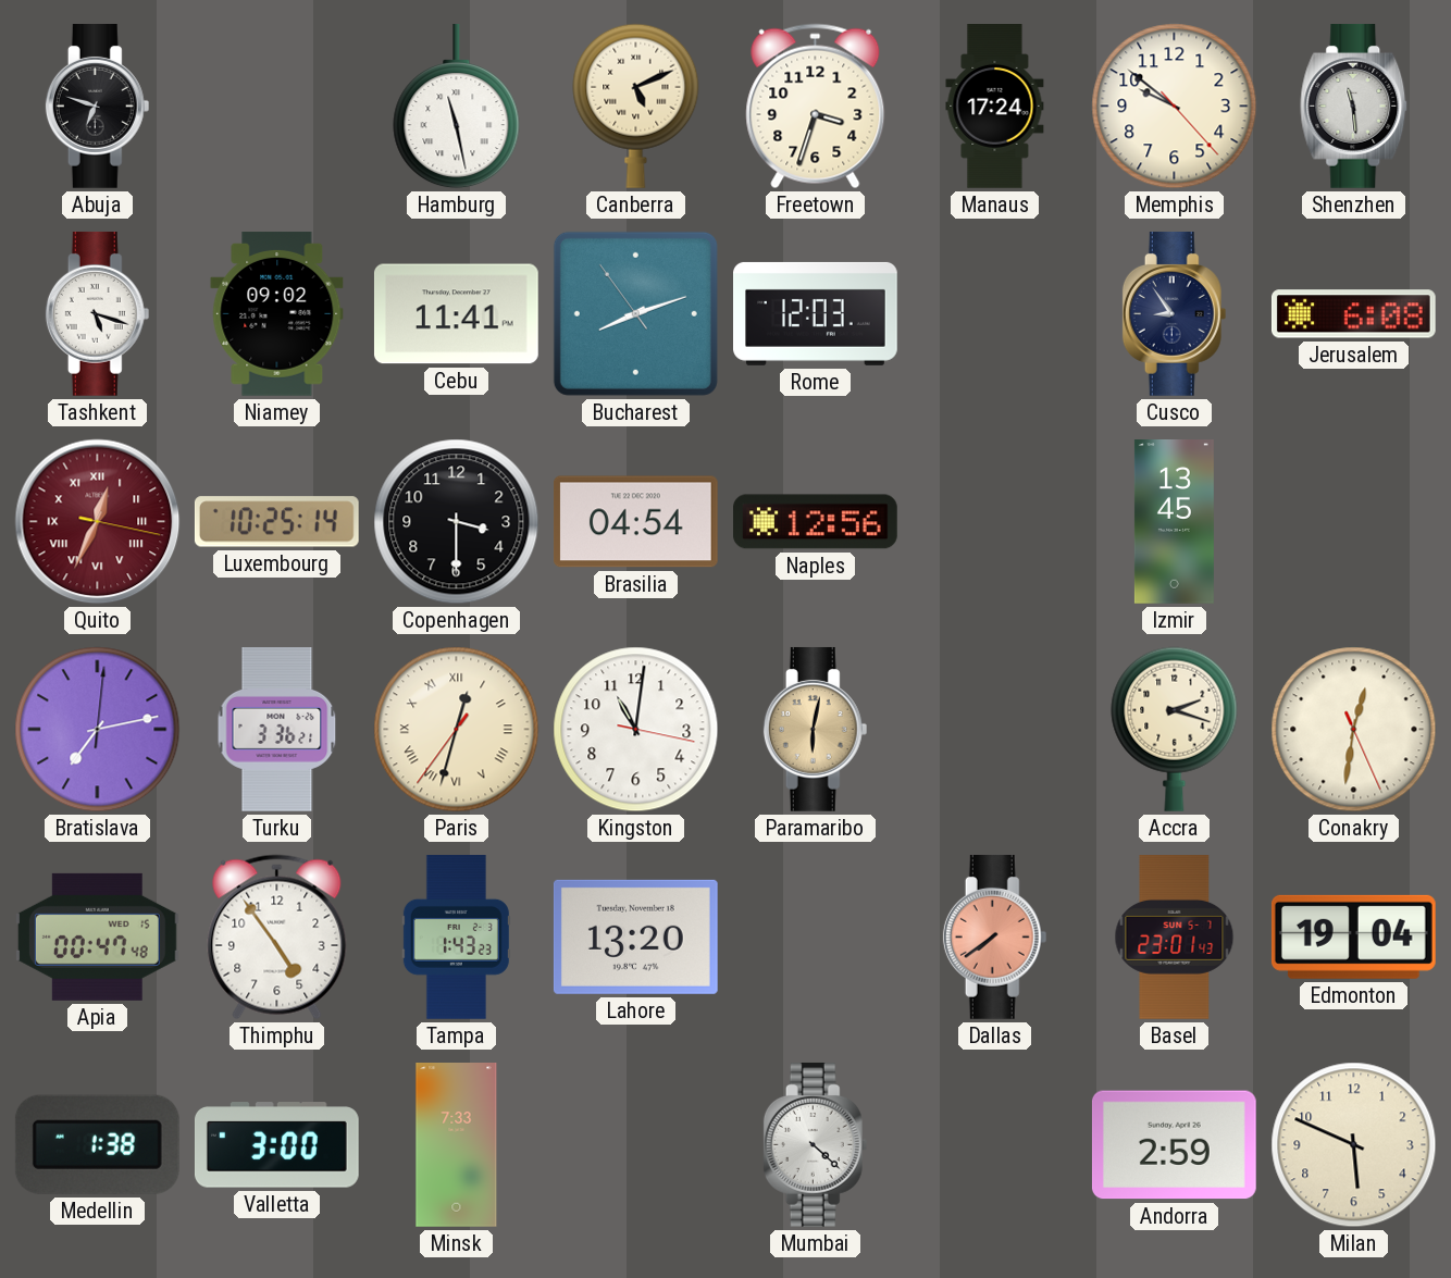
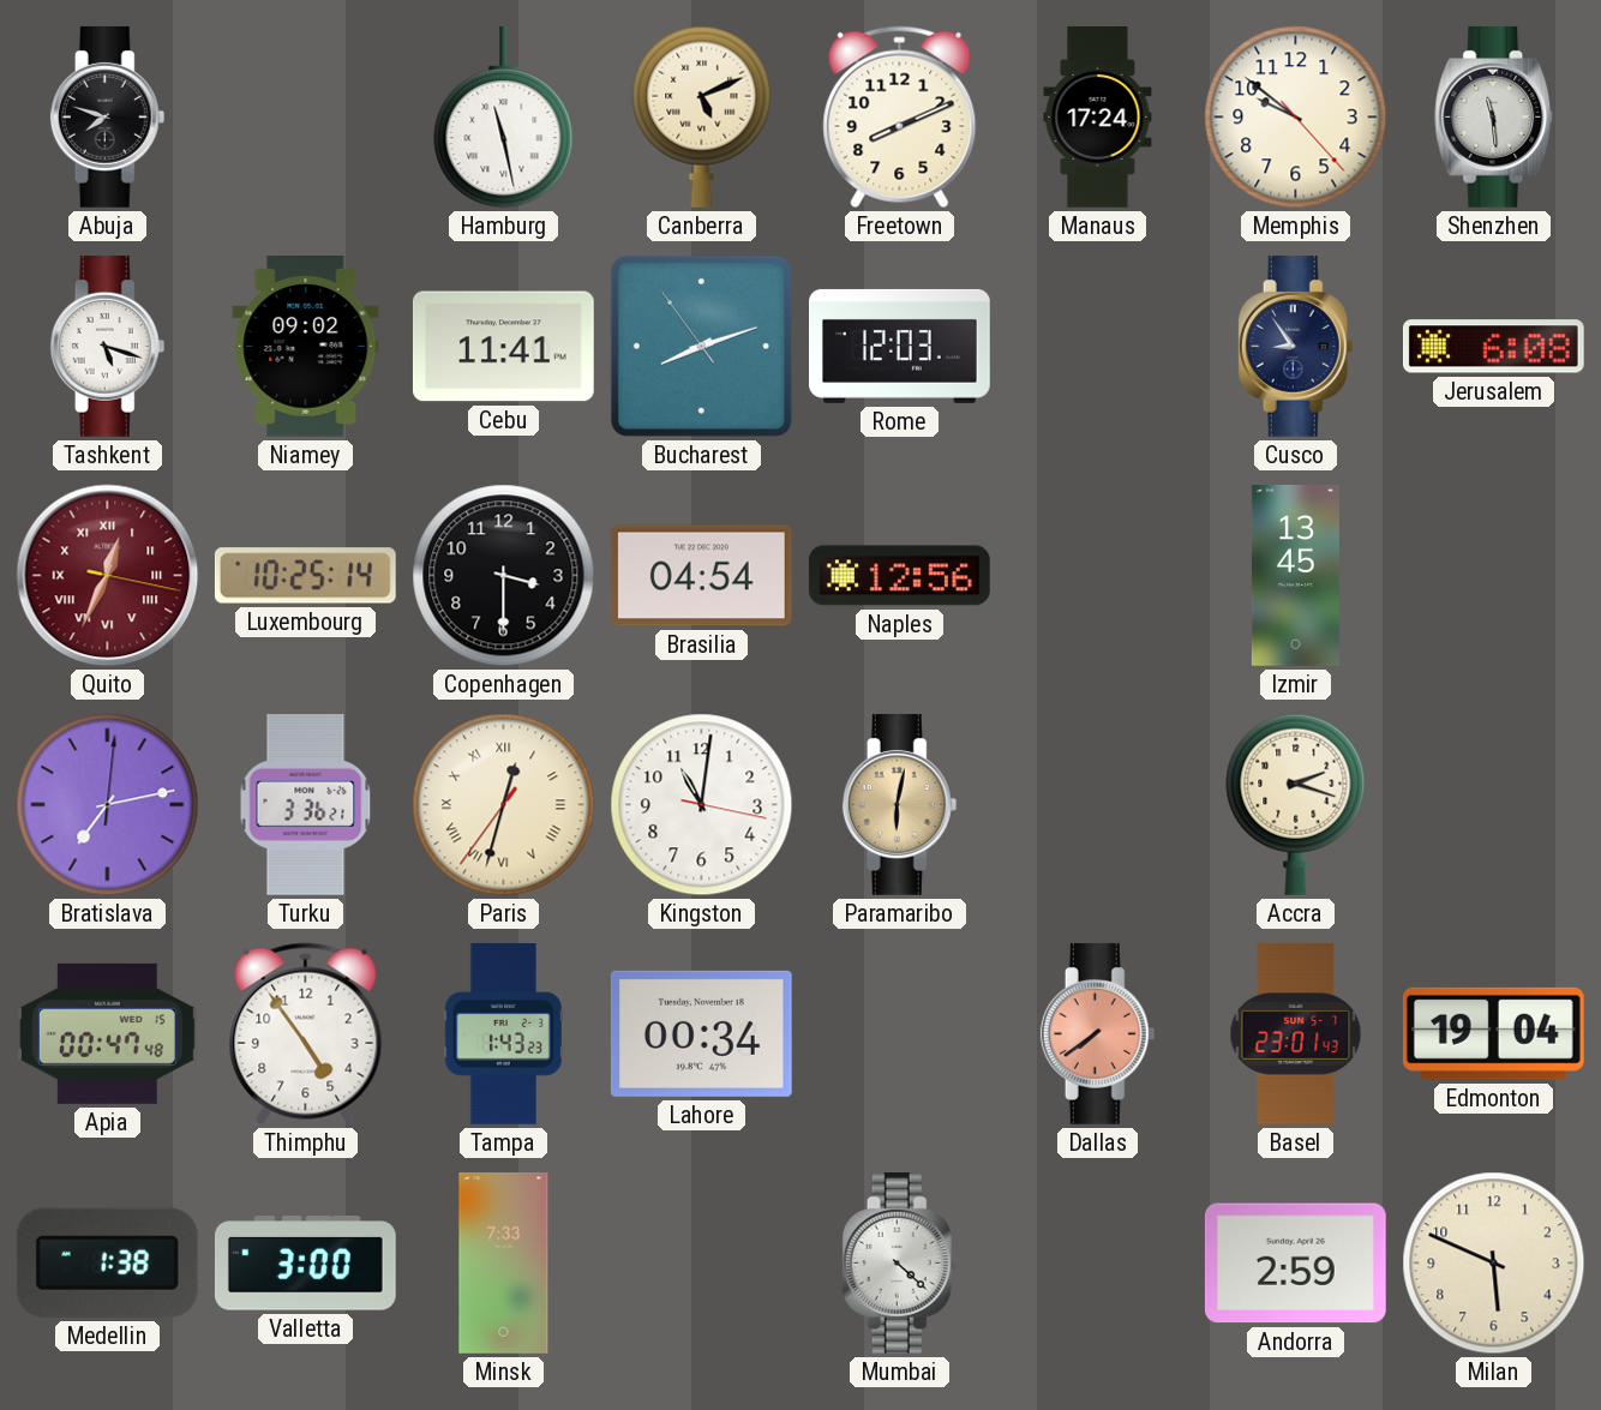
Abuja: 6:48 -> 7:48 (108, 118)
Freetown: 3:33 -> 8:11 (900, 118)
Conakry: 12:31 -> none (1354, 730)
Lahore: 13:20 -> 00:34 (701, 1033)
